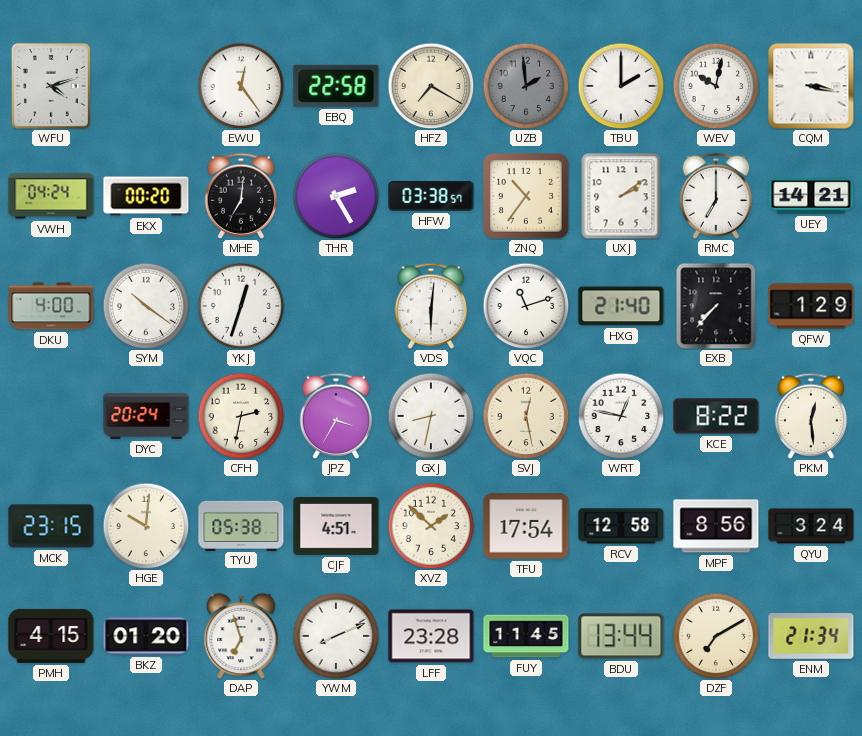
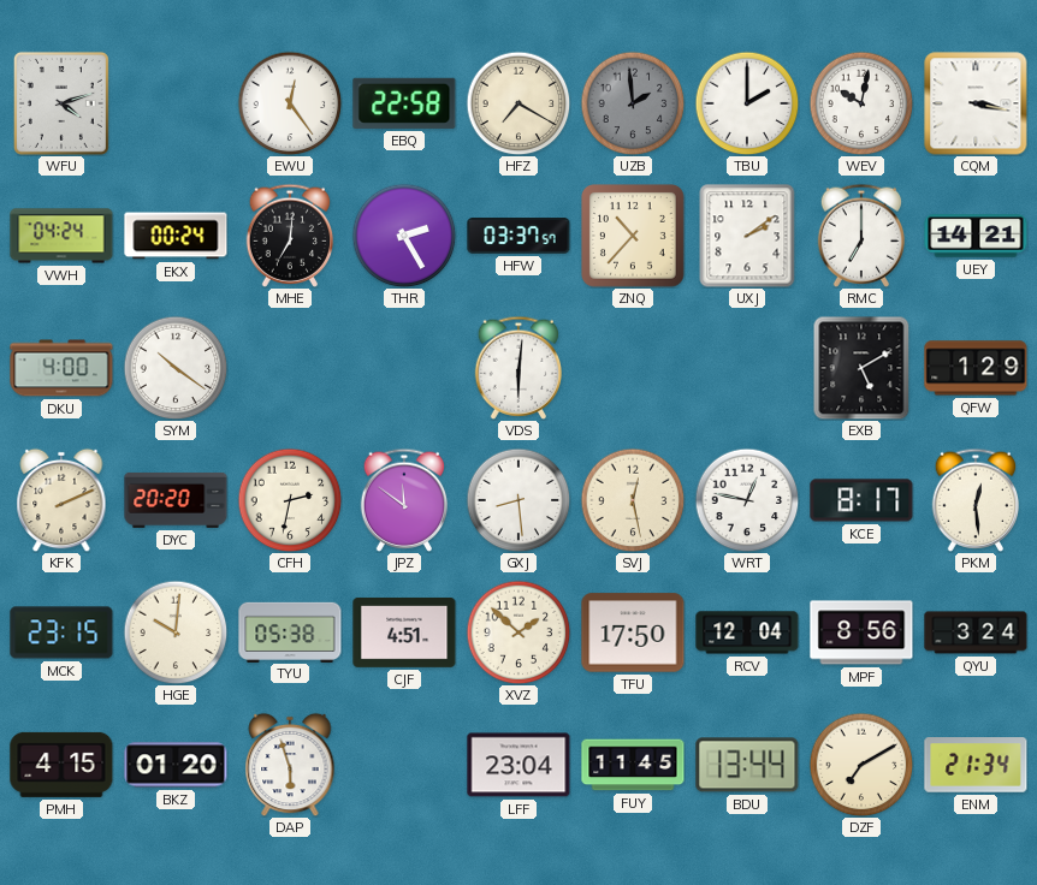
EKX: 00:20 -> 00:24 (176, 236)
HFW: 03:38 -> 03:37 (518, 237)
ZNQ: 10:36 -> 10:37 (634, 237)
YKJ: 12:33 -> none (241, 306)
VQC: 11:12 -> none (526, 306)
HXG: 21:40 -> none (621, 306)
EXB: 7:37 -> 5:10 (861, 368)
KFK: none -> 2:11 (61, 500)
DYC: 20:24 -> 20:20 (176, 500)
JPZ: 3:35 -> 11:51 (404, 500)
GXJ: 8:32 -> 8:29 (518, 500)
KCE: 8:22 -> 8:17 (861, 500)
TFU: 17:54 -> 17:50 (633, 632)
RCV: 12:58 -> 12:04 (747, 632)
DAP: 6:57 -> 5:57 (290, 765)
YWM: 8:11 -> none (336, 636)
LFF: 23:28 -> 23:04 (518, 765)
